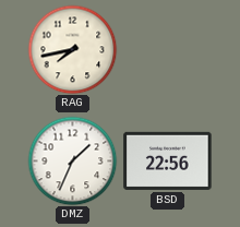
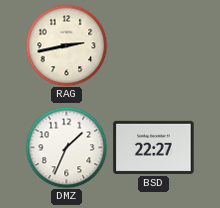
RAG: 7:43 -> 2:43 (66, 45)
BSD: 22:56 -> 22:27 (154, 147)
